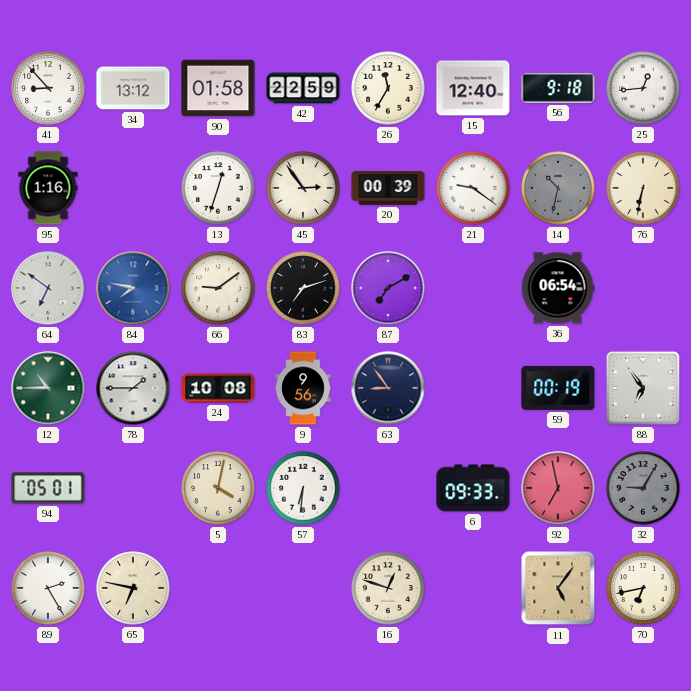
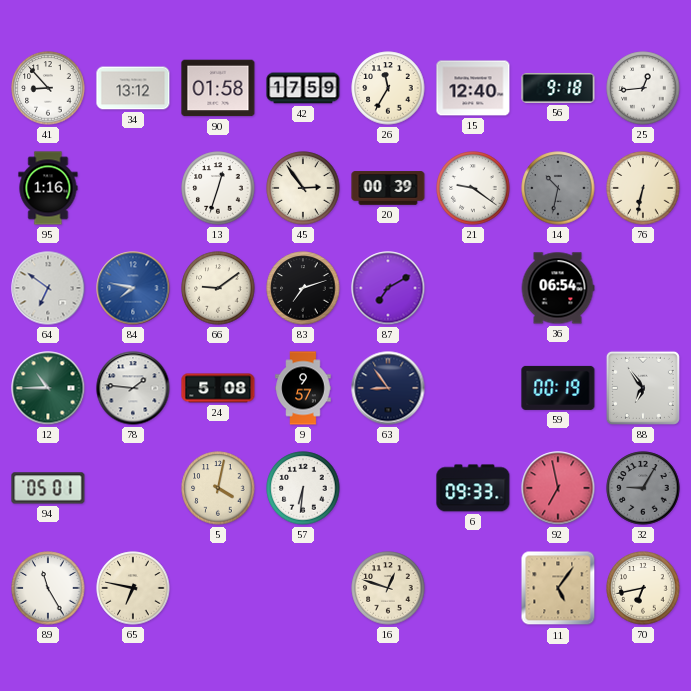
42: 22:59 -> 17:59 (303, 88)
78: 1:45 -> 1:46 (133, 388)
24: 10:08 -> 5:08 (218, 388)
9: 9:56 -> 9:57 (303, 388)
89: 2:25 -> 11:25 (48, 588)
